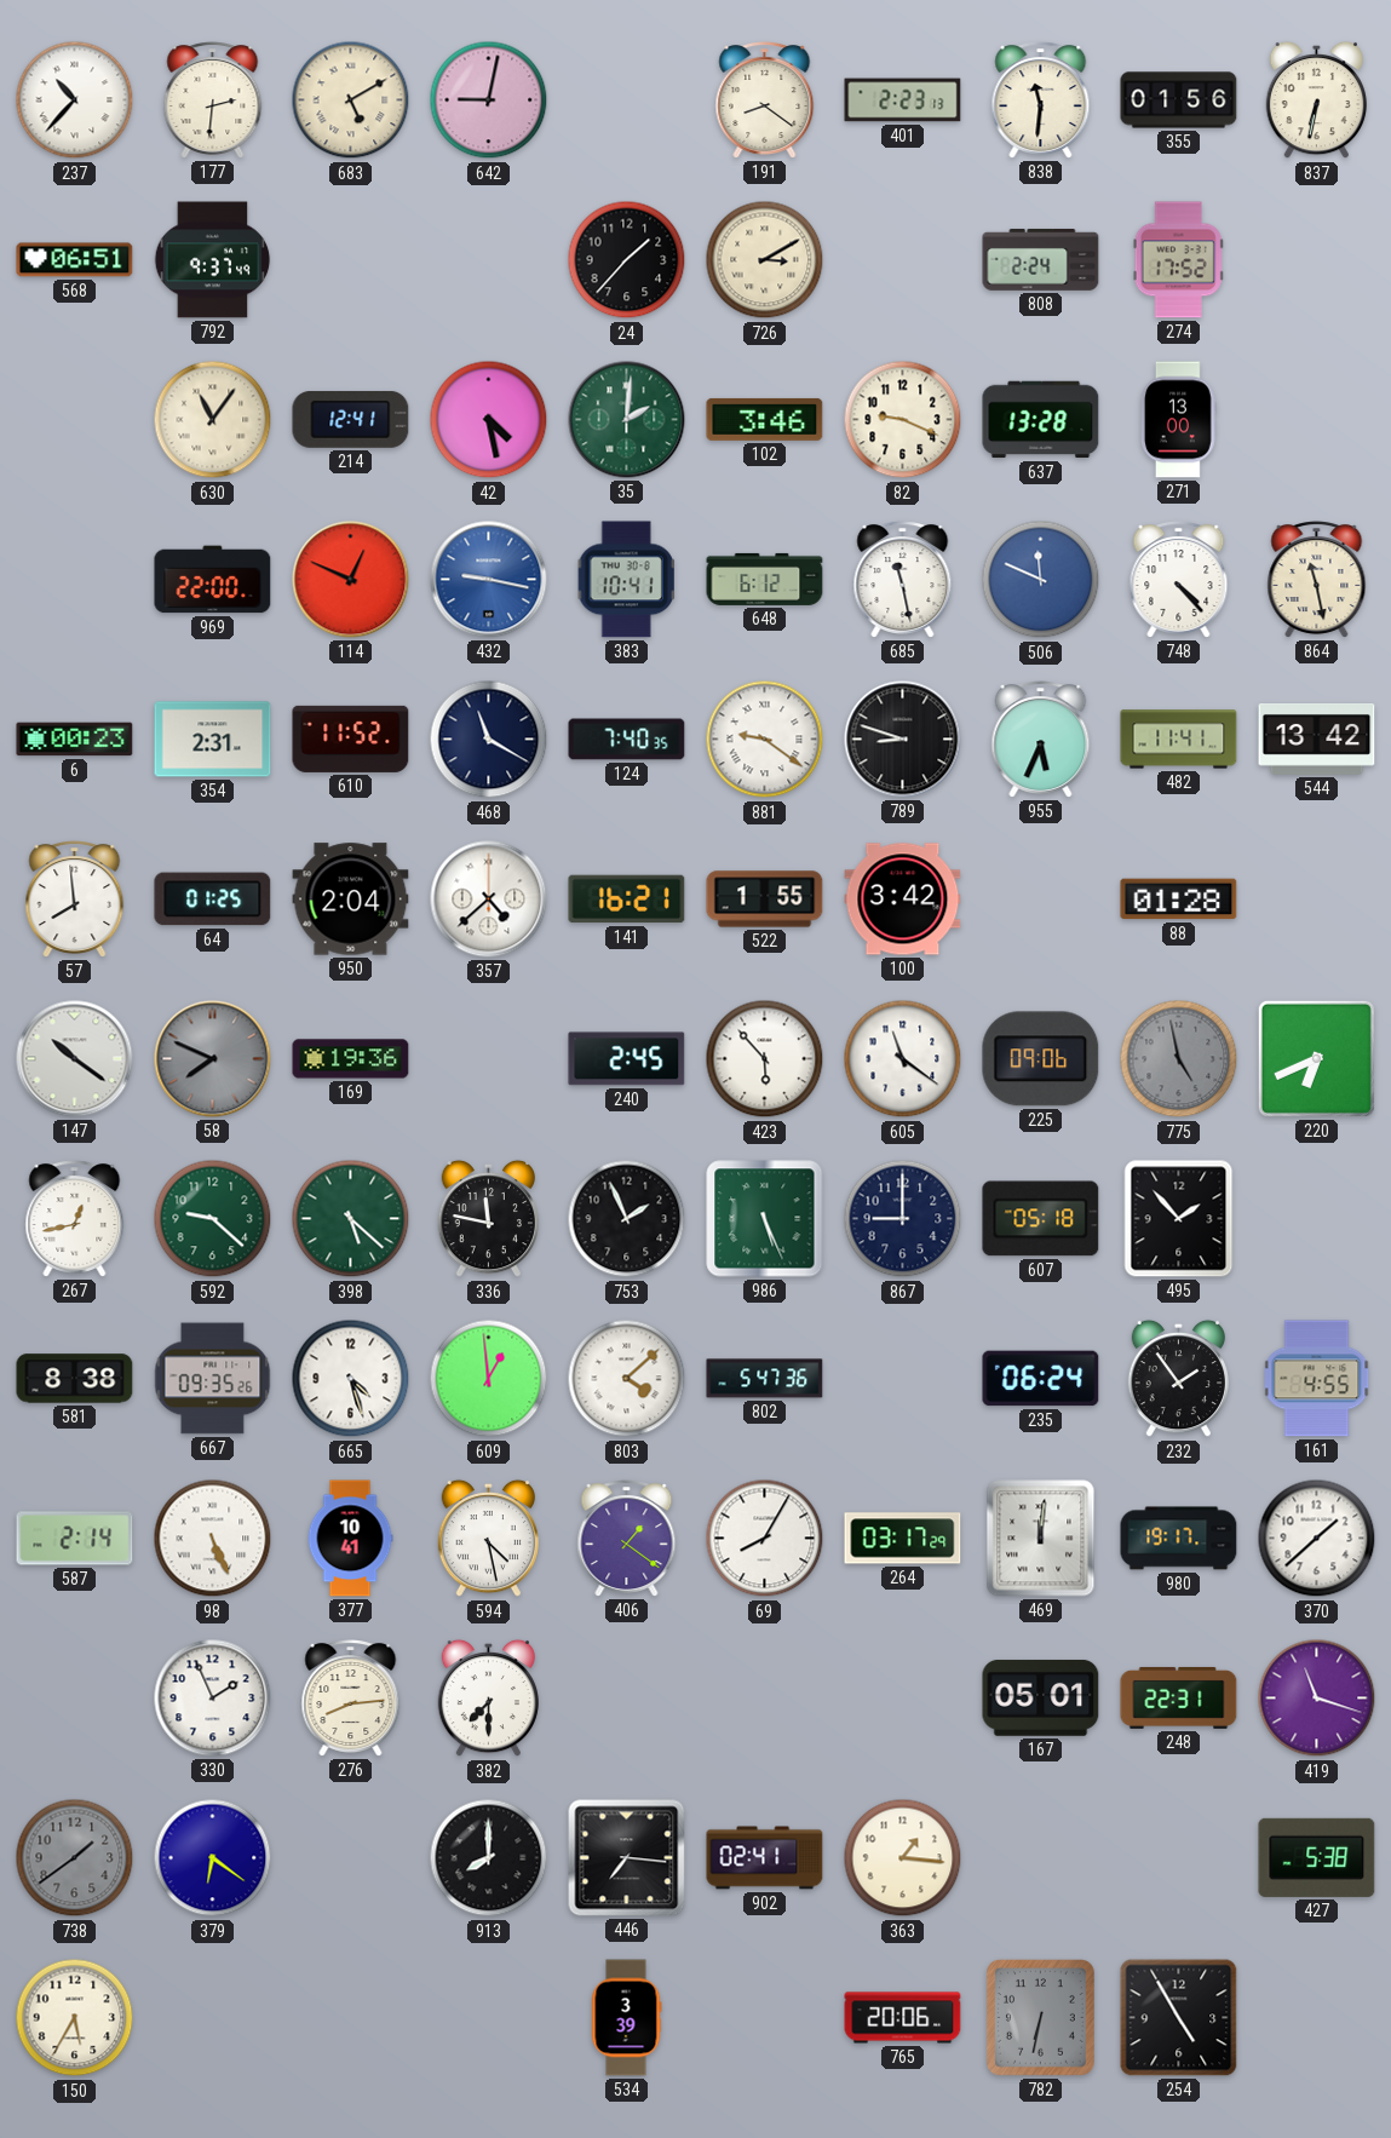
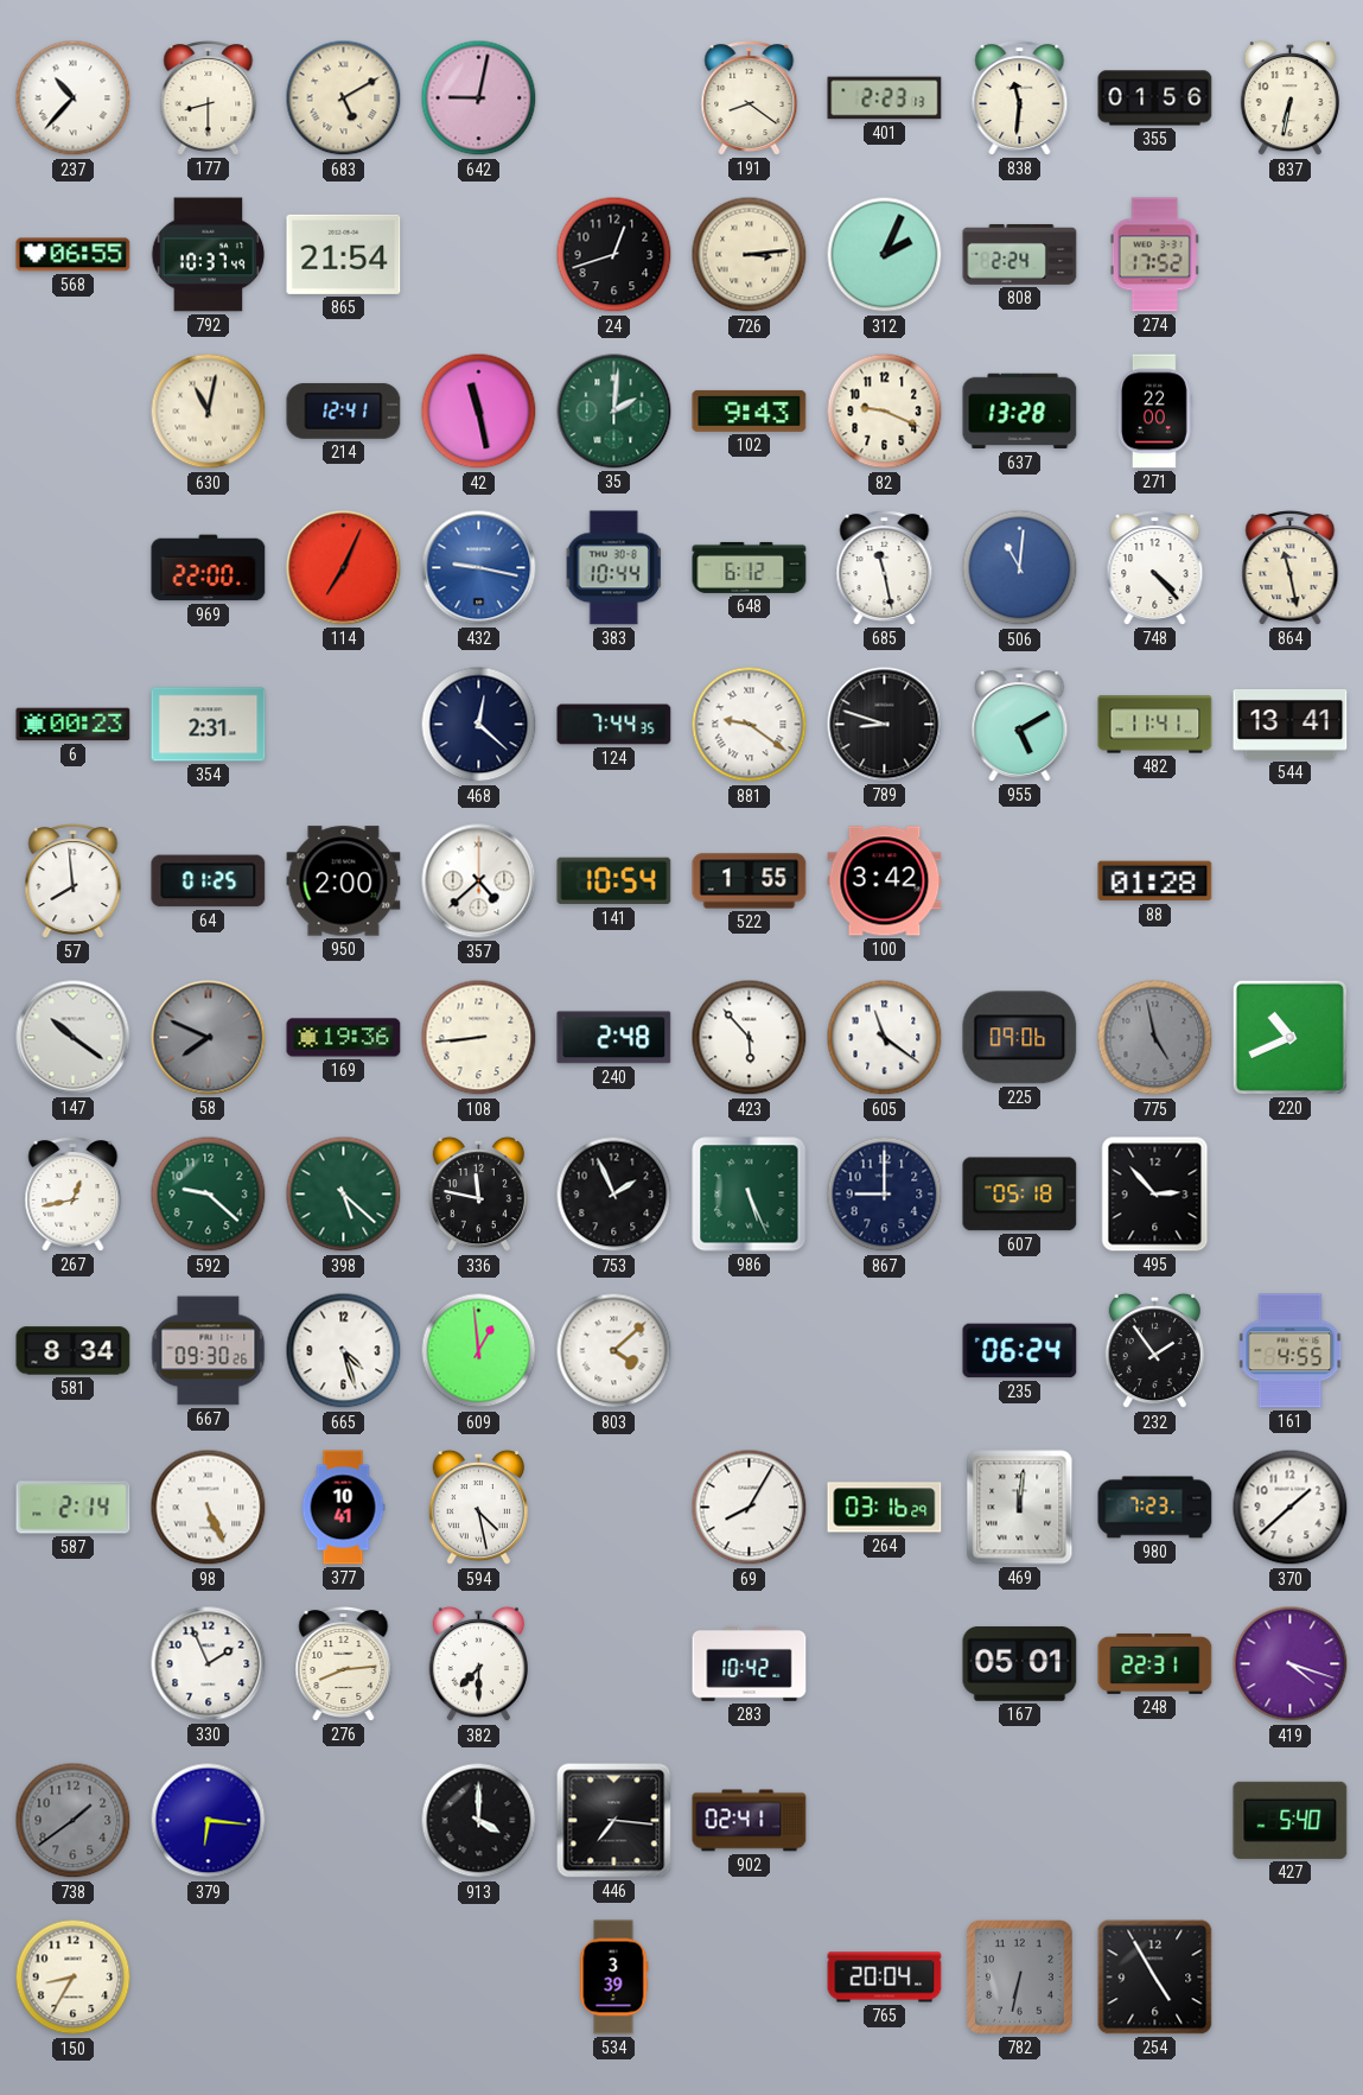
177: 2:31 -> 8:30 (209, 98)
568: 06:51 -> 06:55 (74, 255)
792: 9:37 -> 10:37 (209, 255)
865: none -> 21:54 (344, 254)
24: 1:37 -> 12:42 (614, 255)
726: 3:10 -> 3:14 (750, 255)
312: none -> 2:04 (885, 255)
630: 11:06 -> 11:02 (209, 412)
42: 4:28 -> 11:28 (479, 412)
102: 3:46 -> 9:43 (750, 410)
271: 13:00 -> 22:00 (1154, 412)
114: 12:49 -> 7:04 (344, 568)
383: 10:41 -> 10:44 (613, 568)
506: 11:49 -> 11:01 (1020, 568)
610: 11:52 -> none (351, 738)
468: 11:20 -> 12:22 (479, 725)
124: 7:40 -> 7:44 (614, 725)
955: 5:34 -> 5:10 (1020, 725)
544: 13:42 -> 13:41 (1291, 725)
950: 2:04 -> 2:00 (344, 881)
141: 16:21 -> 10:54 (614, 881)
108: none -> 8:44 (479, 1038)
240: 2:45 -> 2:48 (614, 1038)
220: 6:41 -> 10:41 (1289, 1037)
495: 1:53 -> 2:53 (1155, 1195)
581: 8:38 -> 8:34 (74, 1351)
667: 09:35 -> 09:30 (209, 1351)
802: 5:47 -> none (765, 1379)
406: 1:21 -> none (627, 1539)
264: 03:17 -> 03:16 (885, 1508)
980: 19:17 -> 7:23 (1155, 1508)
283: none -> 10:42 (750, 1664)
419: 11:18 -> 4:18 (1291, 1664)
379: 6:21 -> 6:16 (209, 1821)
913: 8:00 -> 4:00 (479, 1821)
363: 1:16 -> none (903, 1858)
427: 5:38 -> 5:40 (1291, 1820)
150: 5:35 -> 8:35 (74, 1978)
765: 20:06 -> 20:04 (885, 1978)
